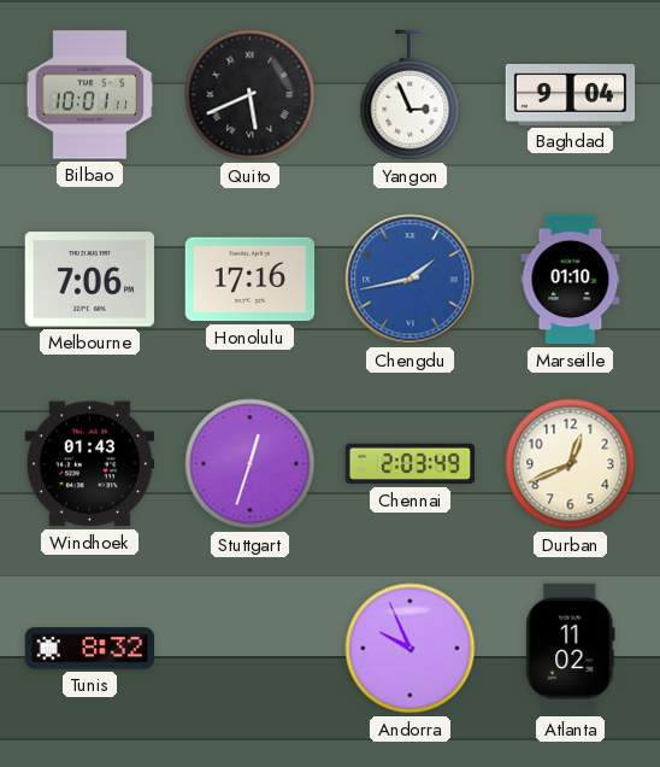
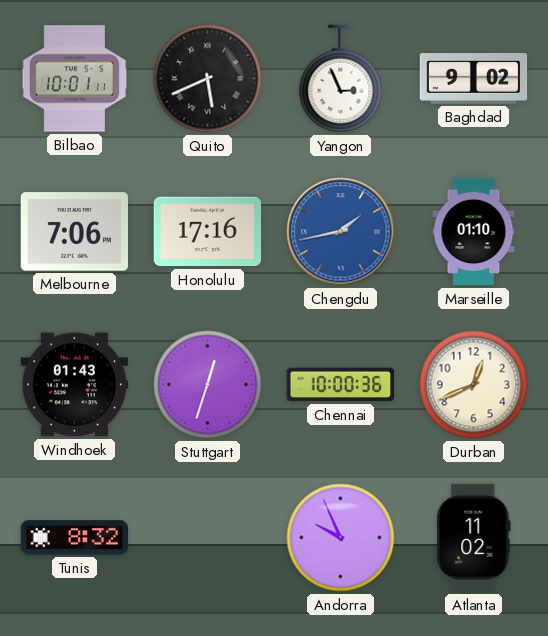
Baghdad: 9:04 -> 9:02 (474, 79)
Chennai: 2:03 -> 10:00 (341, 385)
